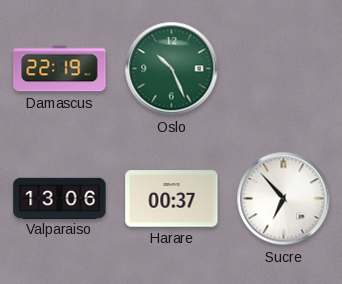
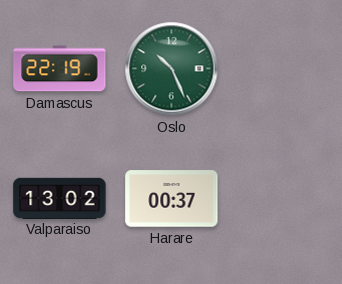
Valparaiso: 13:06 -> 13:02 (60, 198)
Sucre: 6:53 -> none (284, 199)
